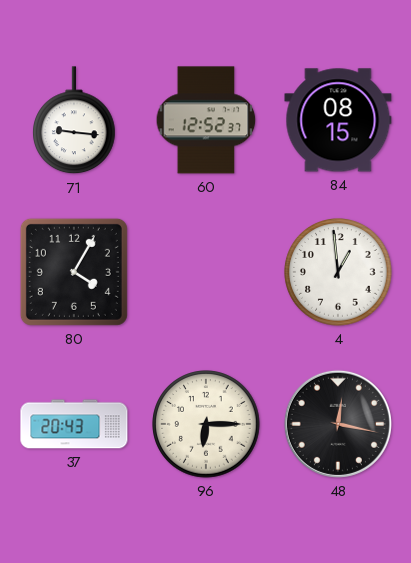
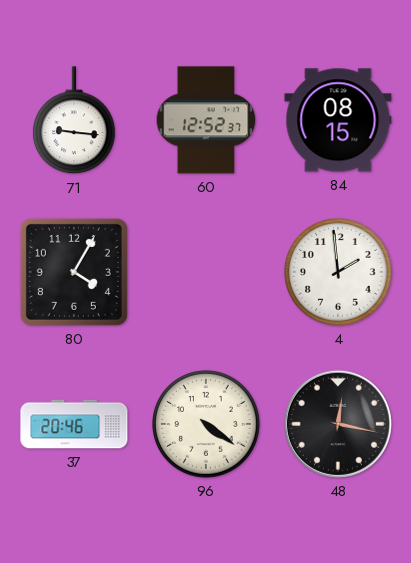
4: 12:59 -> 1:59 (338, 272)
37: 20:43 -> 20:46 (74, 424)
96: 6:15 -> 4:21 (206, 424)
